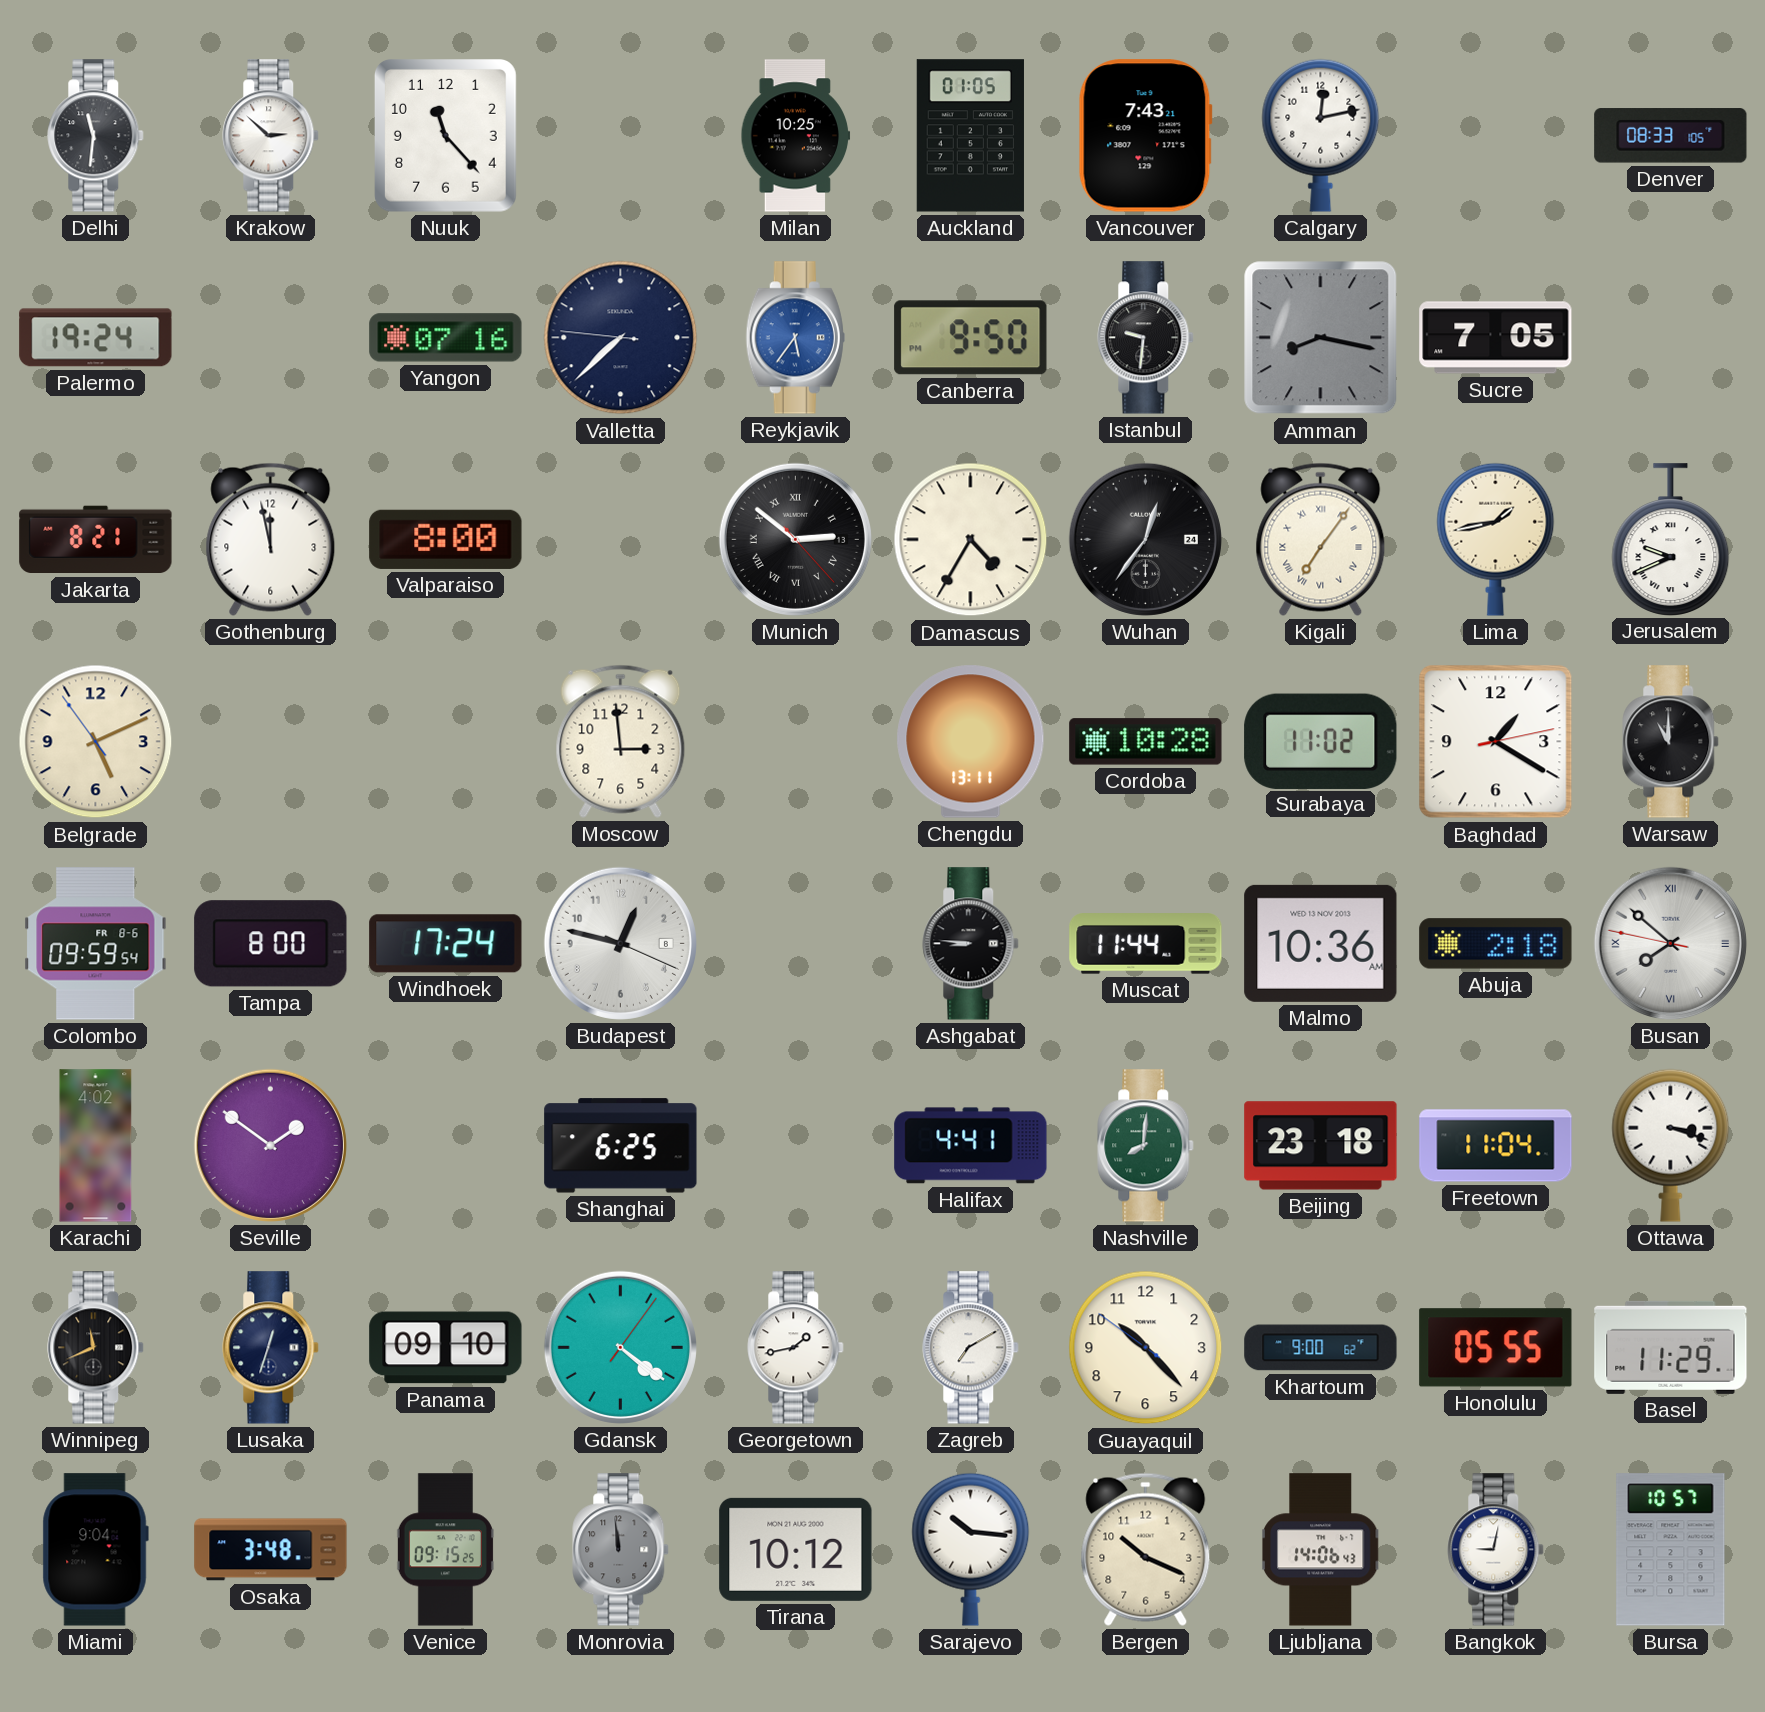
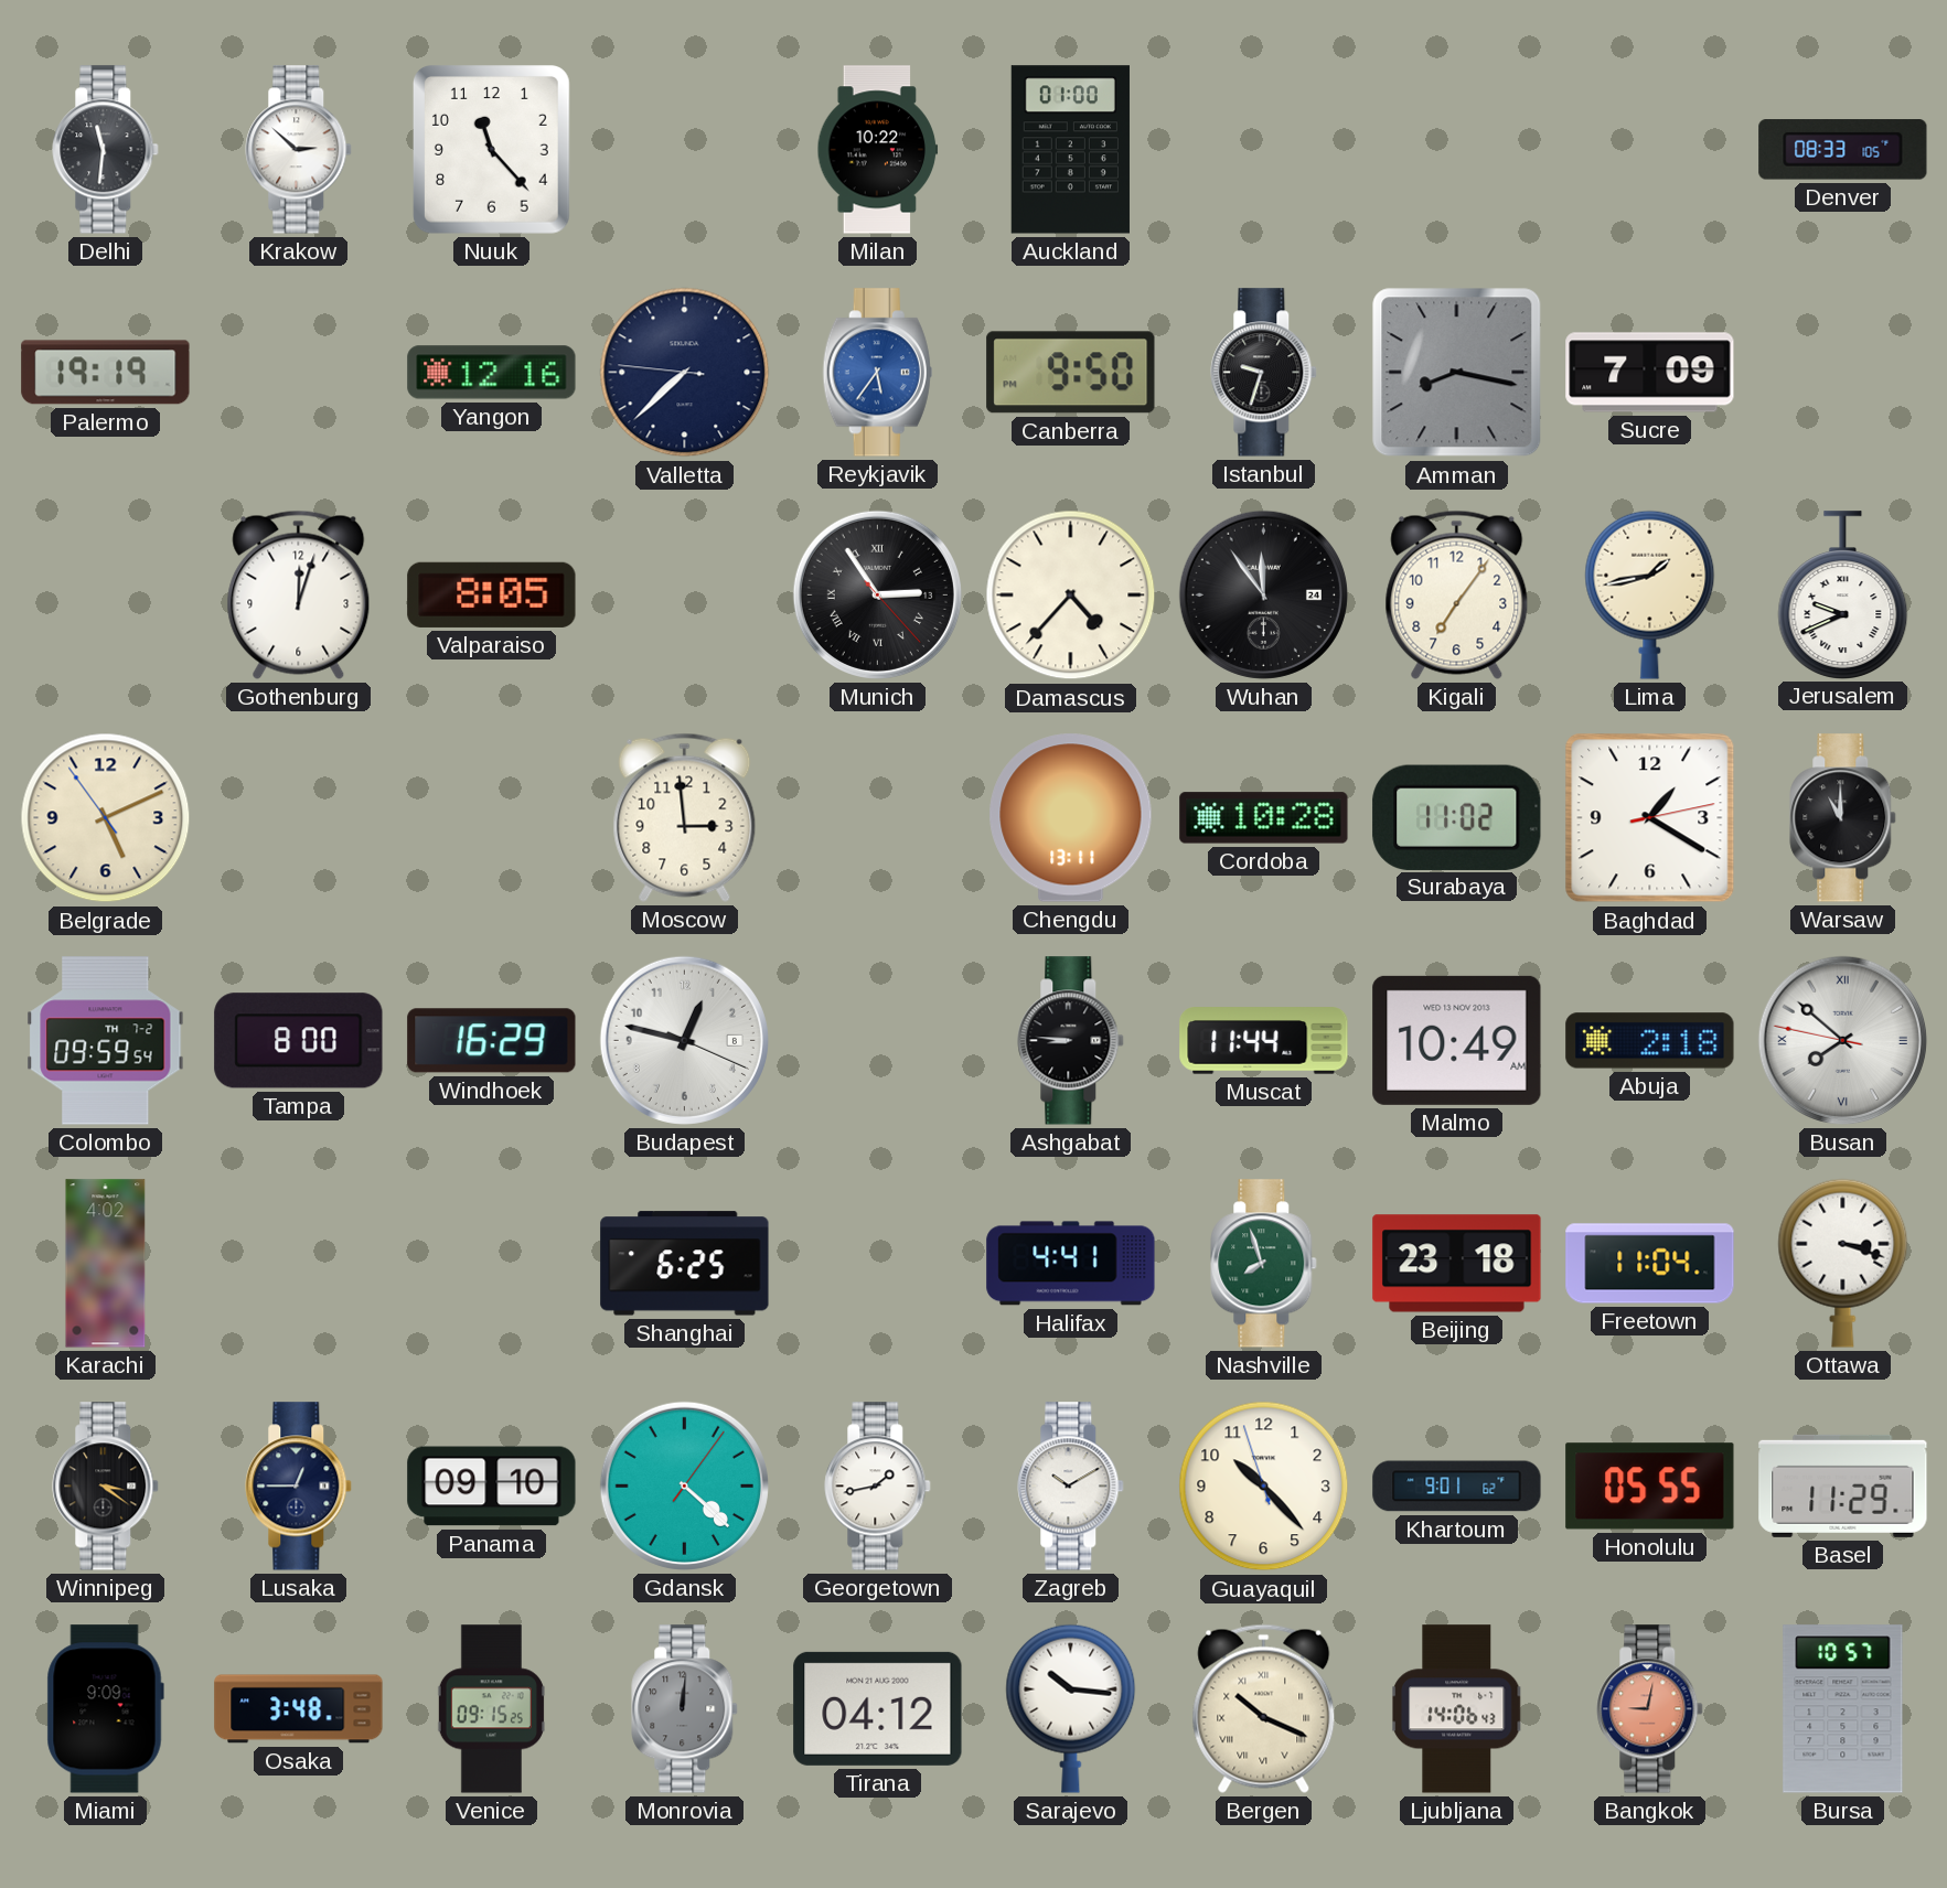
Milan: 10:25 -> 10:22 (878, 150)
Auckland: 01:05 -> 01:00 (1070, 150)
Vancouver: 7:43 -> none (1145, 136)
Calgary: 12:13 -> none (1321, 135)
Palermo: 19:24 -> 19:19 (106, 373)
Yangon: 07:16 -> 12:16 (492, 373)
Istanbul: 9:31 -> 9:33 (1264, 373)
Sucre: 7:05 -> 7:09 (1650, 373)
Jakarta: 8:21 -> none (96, 540)
Gothenburg: 11:58 -> 12:03 (299, 594)
Valparaiso: 8:00 -> 8:05 (492, 594)
Munich: 2:51 -> 2:54 (877, 594)
Damascus: 4:35 -> 4:37 (1071, 596)
Wuhan: 12:36 -> 11:54 (1263, 594)
Kigali numerals: Roman -> Arabic (1457, 594)
Colombo date: FR 8-6 -> TH 7-2 (106, 1041)
Windhoek: 17:24 -> 16:29 (492, 1041)
Malmo: 10:36 -> 10:49 (1457, 1040)
Seville: 1:51 -> none (270, 1145)
Nashville: 8:01 -> 7:57 (1264, 1264)
Winnipeg: 11:41 -> 3:21 (106, 1487)
Lusaka: 12:33 -> 12:45 (299, 1487)
Gdansk: 4:21 -> 4:22 (684, 1485)
Zagreb: 7:10 -> 10:10 (1071, 1487)
Guayaquil: 10:22:51 -> 10:22:57 (1264, 1487)
Khartoum: 9:00 -> 9:01 (1457, 1487)
Miami: 9:04 -> 9:09 (105, 1709)
Monrovia: 11:59 -> 12:01 (685, 1709)
Tirana: 10:12 -> 04:12 (878, 1708)
Bergen numerals: Arabic -> Roman (1264, 1708)
Bangkok dial: white -> salmon (1650, 1709)
